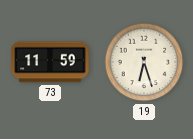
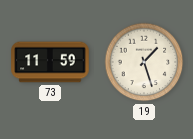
19: 6:27 -> 1:27 (144, 62)
